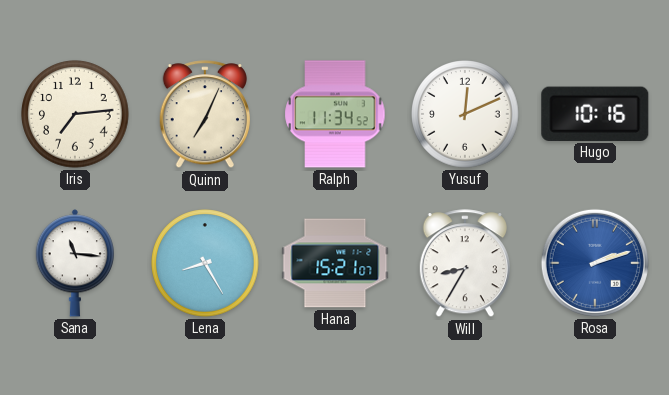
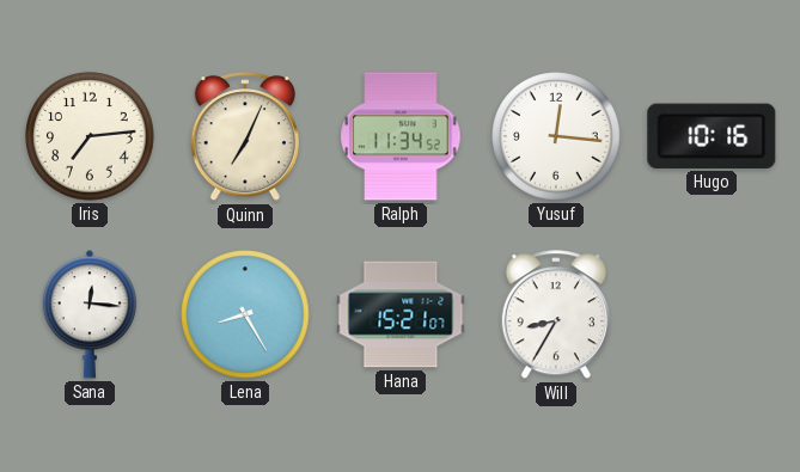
Yusuf: 12:11 -> 12:16 (556, 136)
Sana: 11:16 -> 12:16 (88, 314)
Rosa: 2:12 -> none (595, 263)
